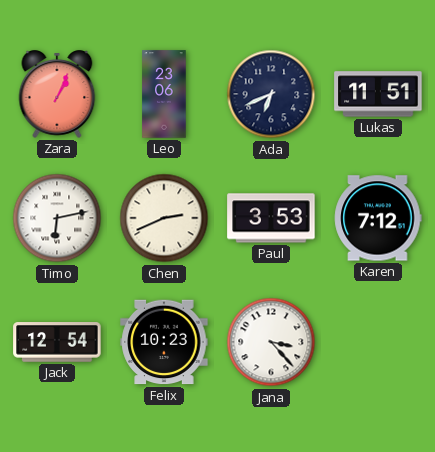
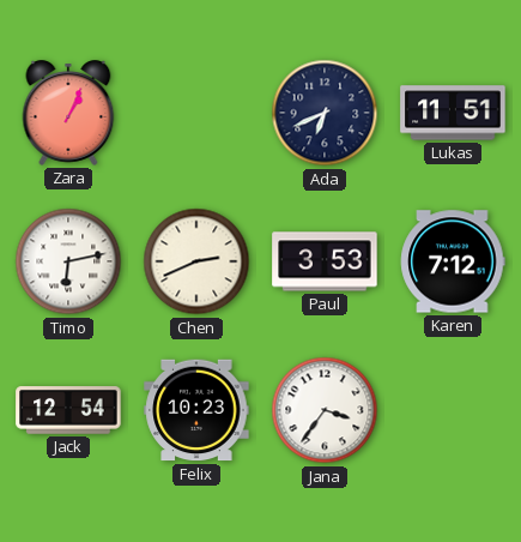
Leo: 23:06 -> none (164, 94)
Jana: 3:23 -> 3:36 (325, 410)
